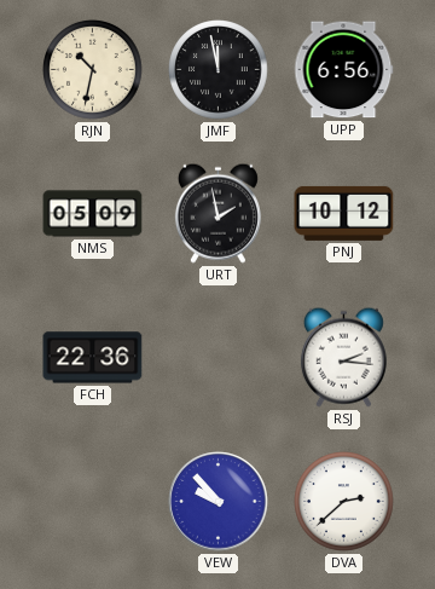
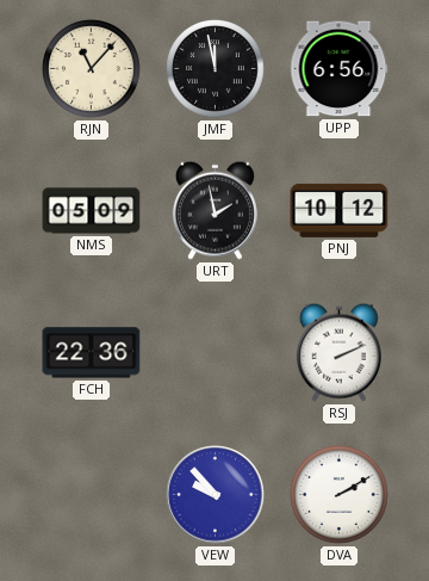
RJN: 10:32 -> 11:07 (92, 69)
RSJ: 2:16 -> 2:11 (338, 352)
DVA: 2:38 -> 2:10 (340, 495)
